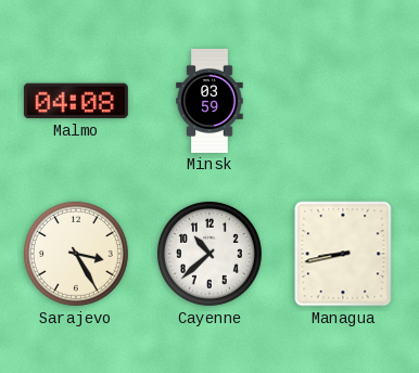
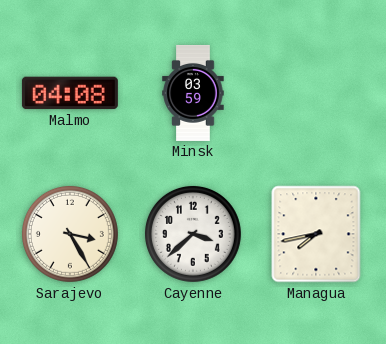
Cayenne: 10:38 -> 3:38 (193, 234)
Managua: 8:43 -> 7:43 (316, 234)
